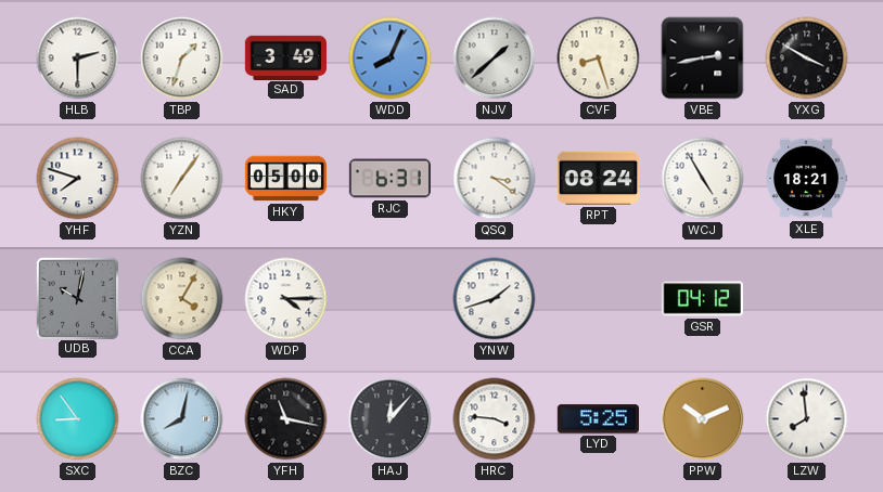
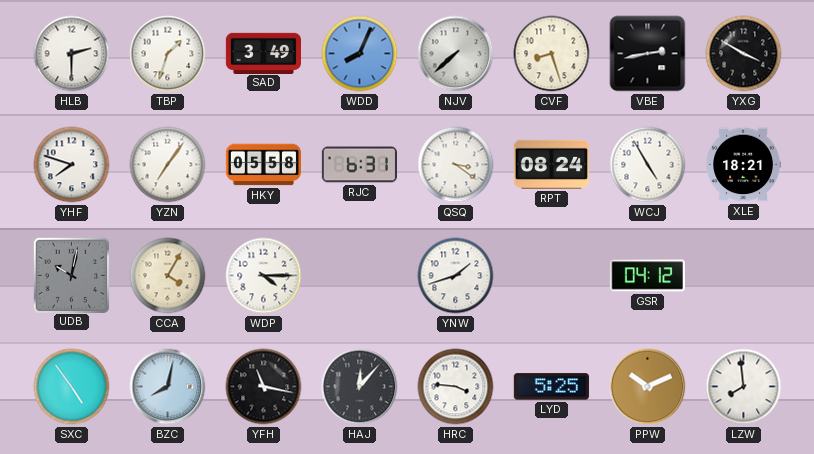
NJV: 1:38 -> 7:38 (456, 54)
HKY: 05:00 -> 05:58 (263, 165)
SXC: 8:54 -> 4:54 (72, 387)
